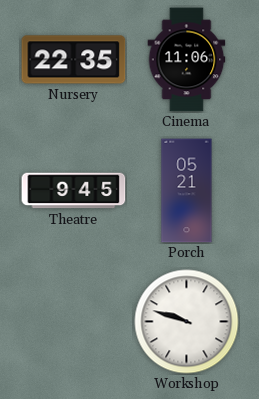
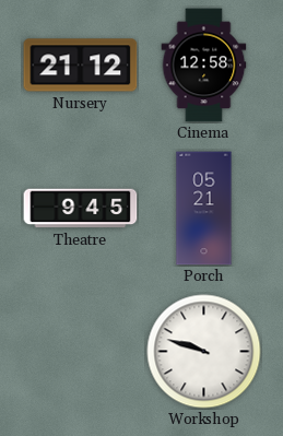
Nursery: 22:35 -> 21:12 (81, 66)
Cinema: 11:06 -> 12:58 (204, 66)
